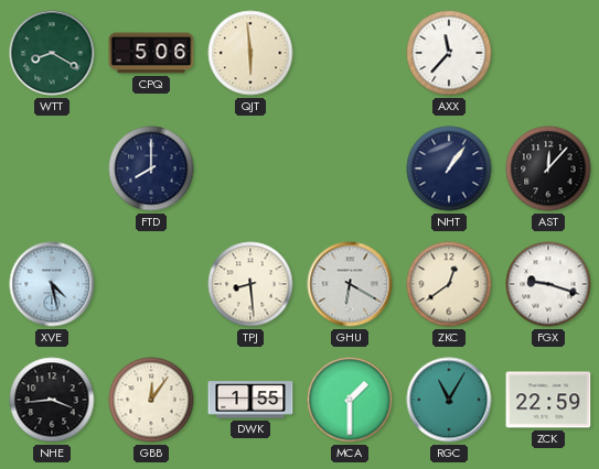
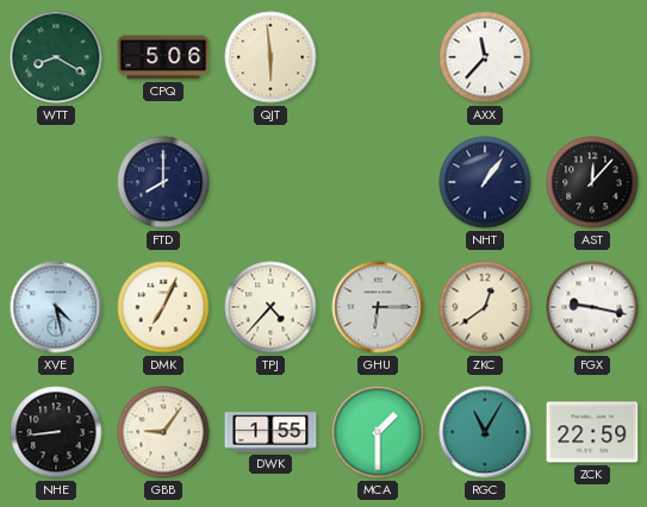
DMK: none -> 7:04 (163, 307)
TPJ: 8:29 -> 4:37 (270, 307)
GHU: 6:20 -> 6:15 (378, 307)
FGX: 9:18 -> 9:17 (592, 307)
NHE: 3:44 -> 8:44 (56, 432)
GBB: 12:06 -> 9:06 (163, 432)
